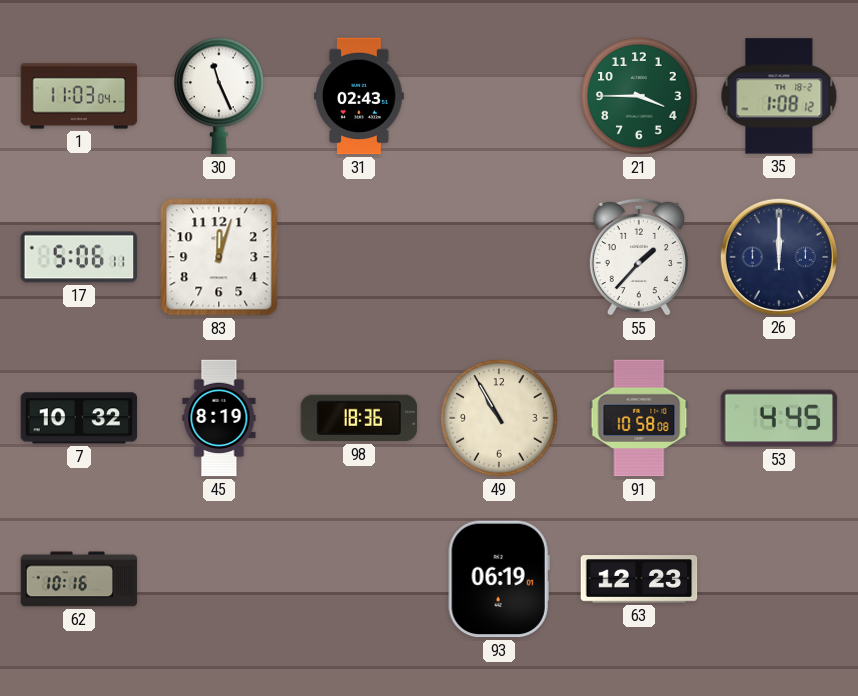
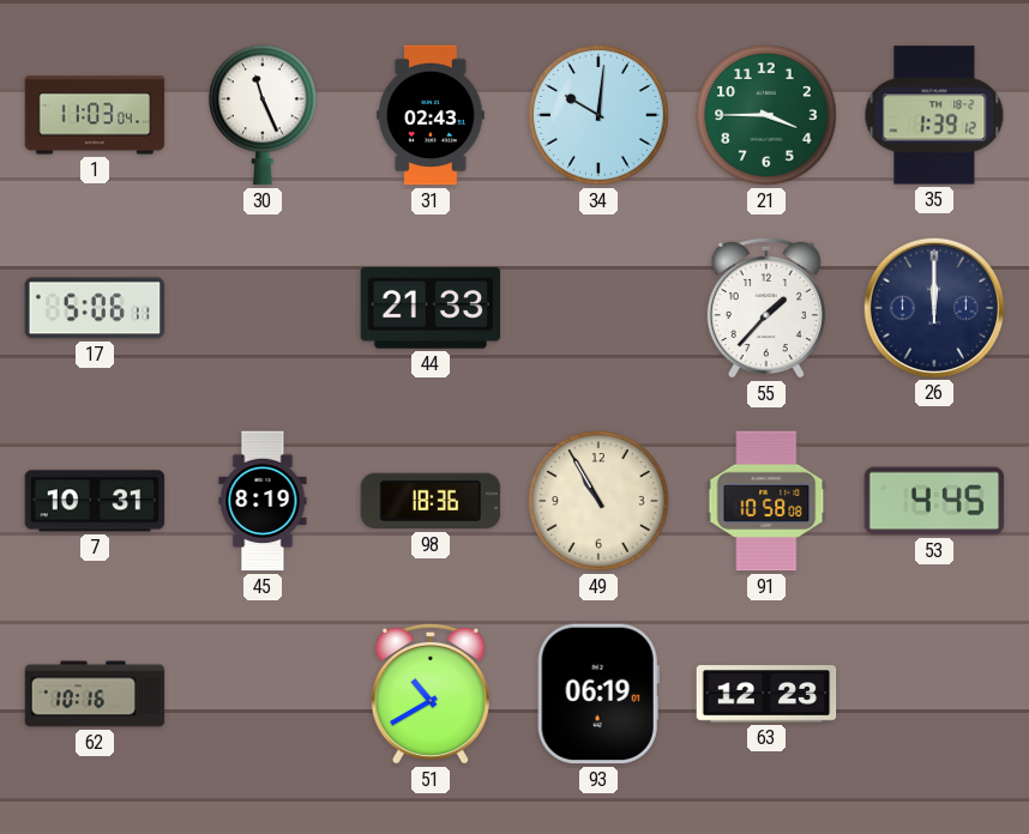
34: none -> 10:01 (598, 115)
35: 1:08 -> 1:39 (934, 115)
83: 12:03 -> none (219, 257)
44: none -> 21:33 (431, 309)
7: 10:32 -> 10:31 (95, 501)
51: none -> 10:40 (431, 694)
